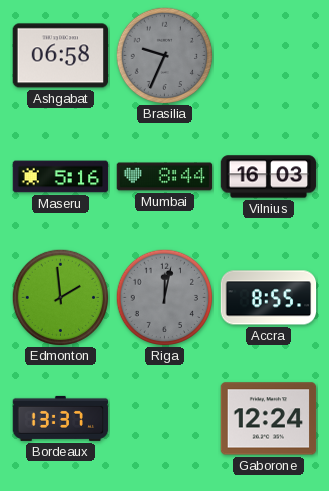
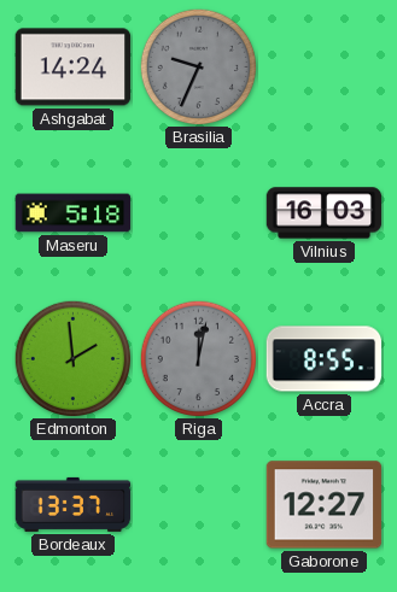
Ashgabat: 06:58 -> 14:24 (74, 68)
Maseru: 5:16 -> 5:18 (74, 213)
Mumbai: 8:44 -> none (165, 177)
Gaborone: 12:24 -> 12:27 (325, 505)
